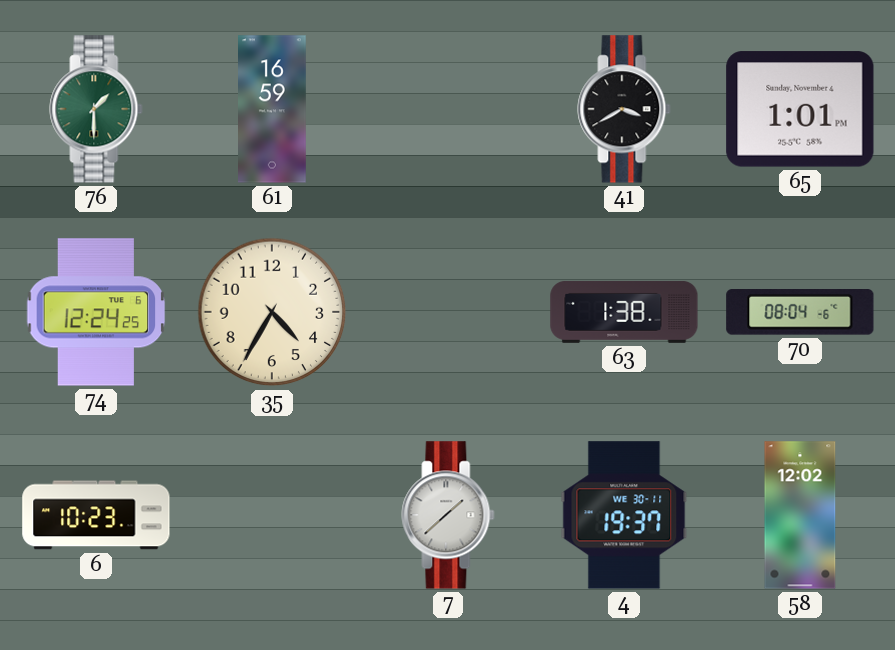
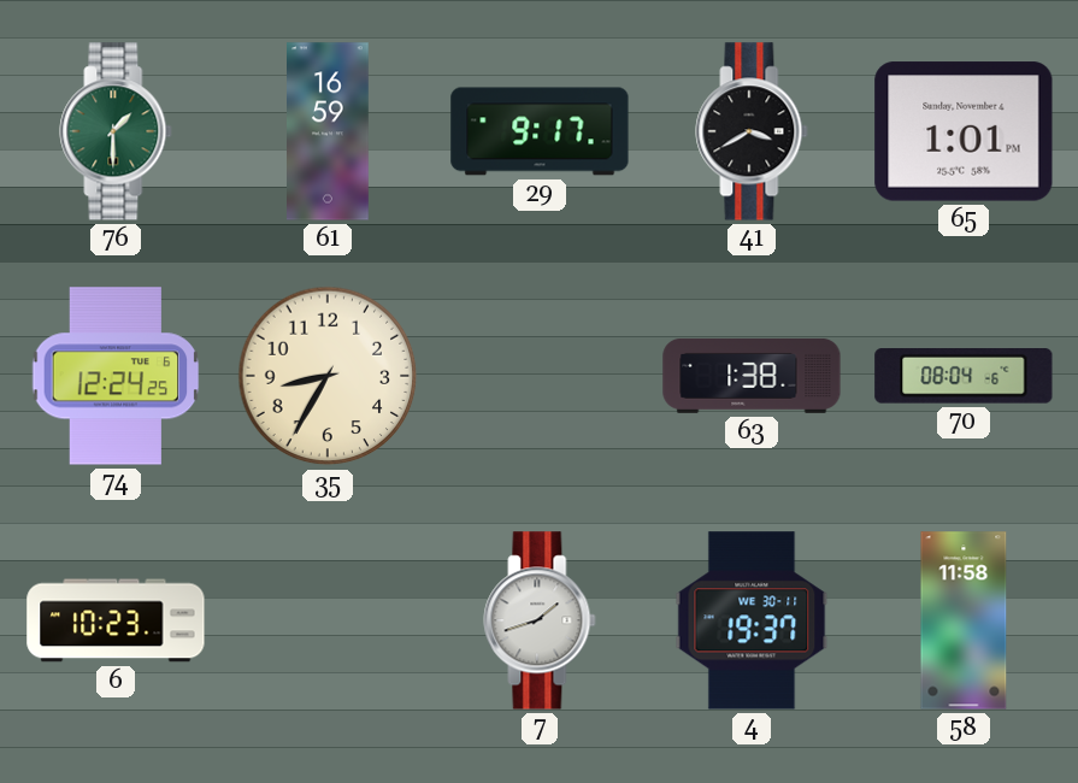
29: none -> 9:17 (540, 131)
35: 4:35 -> 8:35 (328, 376)
7: 1:38 -> 1:42 (540, 620)
58: 12:02 -> 11:58 (964, 620)
